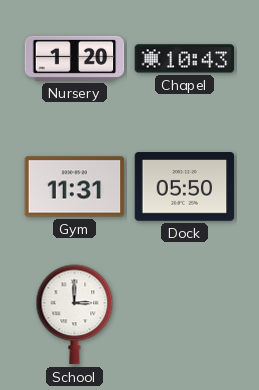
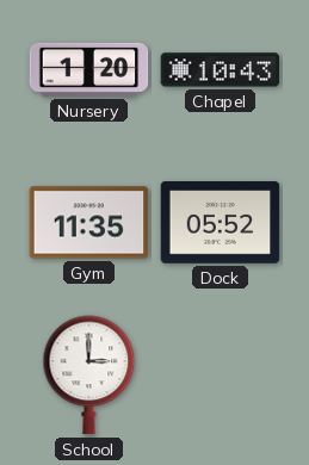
Gym: 11:31 -> 11:35 (89, 223)
Dock: 05:50 -> 05:52 (221, 223)
